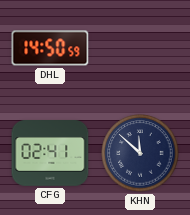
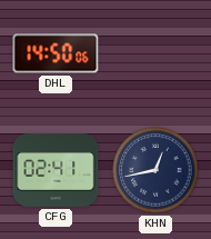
DHL: 14:50:59 -> 14:50:06 (56, 53)
KHN: 11:52 -> 12:43 (155, 170)
